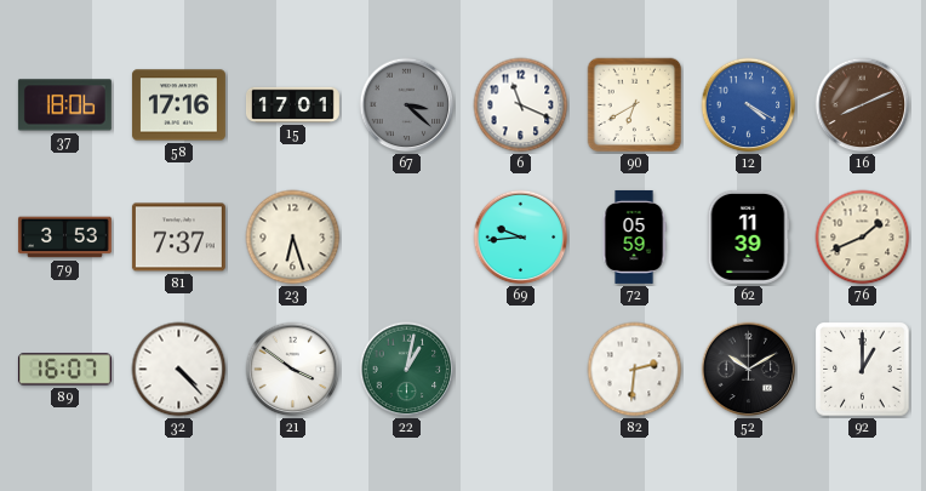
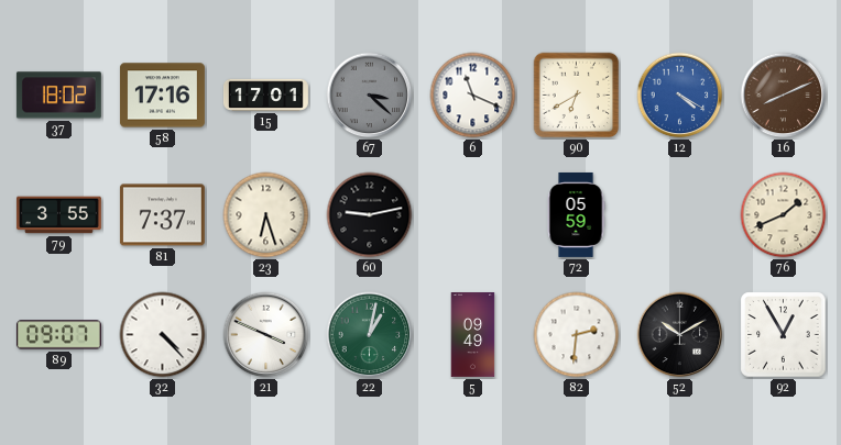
37: 18:06 -> 18:02 (58, 96)
79: 3:53 -> 3:55 (58, 215)
60: none -> 9:13 (370, 215)
69: 9:44 -> none (521, 238)
62: 11:39 -> none (748, 236)
89: 16:07 -> 09:07 (58, 335)
21: 3:51 -> 3:49 (266, 335)
5: none -> 09:49 (473, 335)
92: 1:00 -> 12:55 (784, 335)
